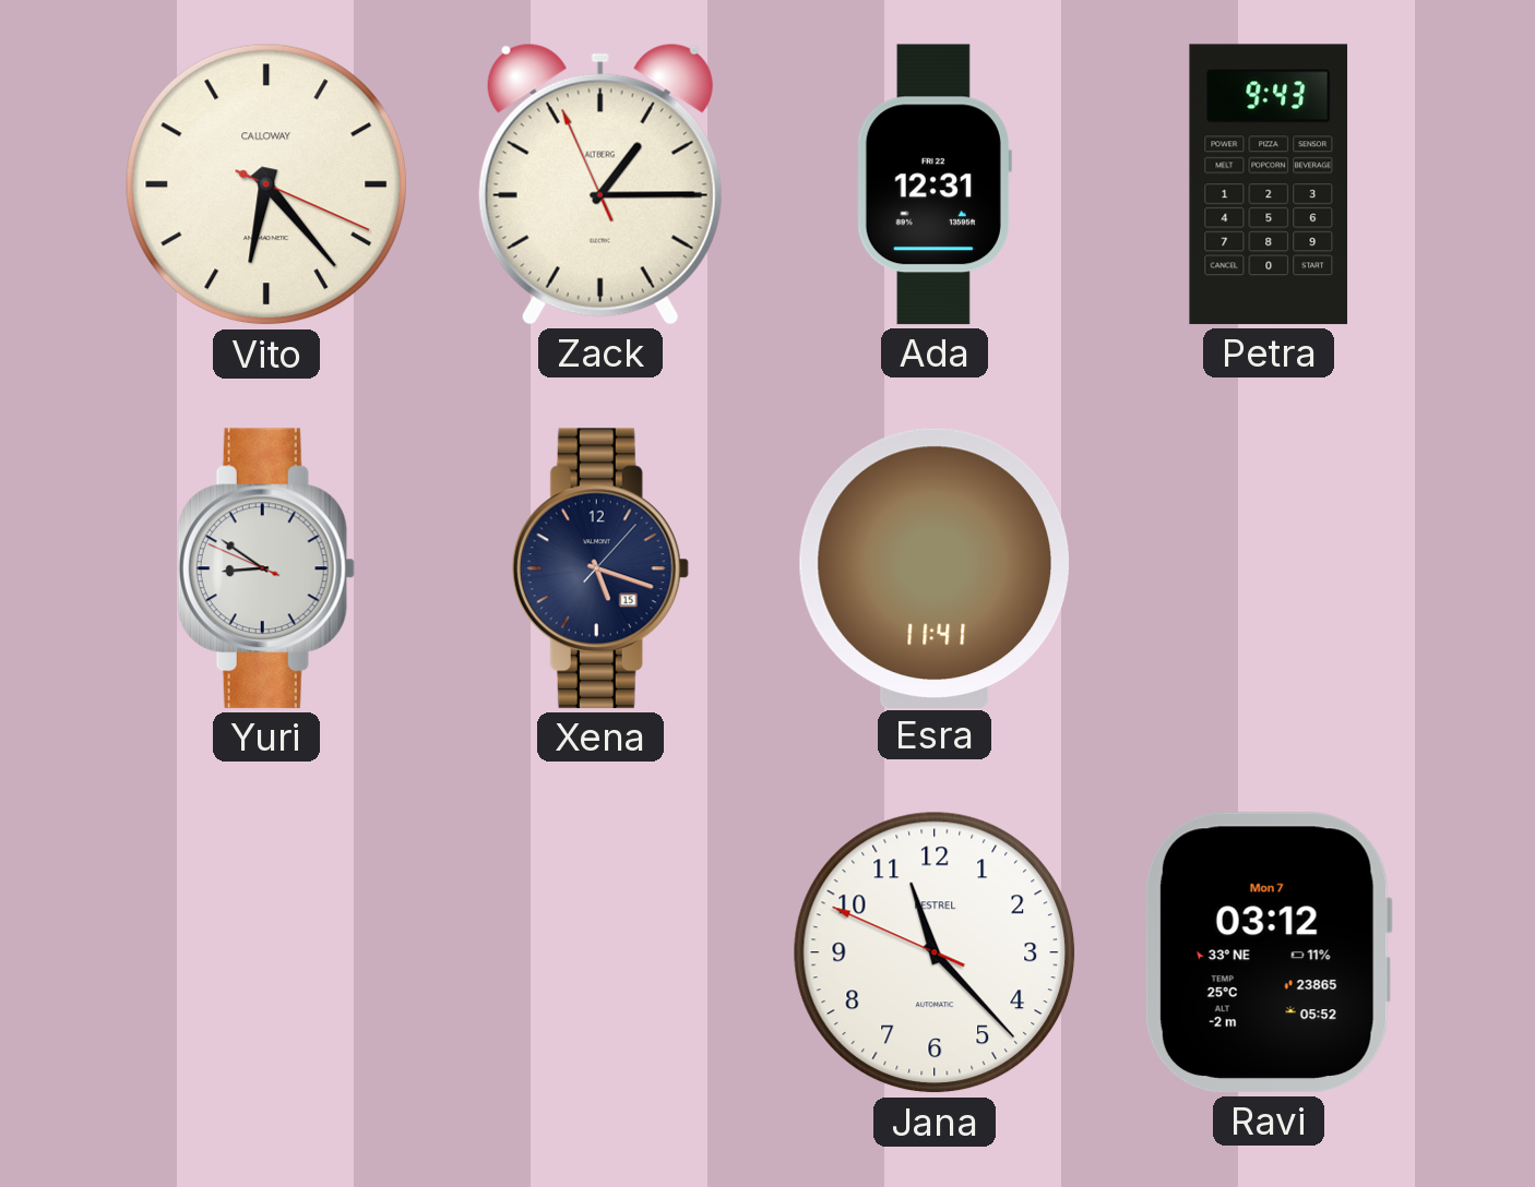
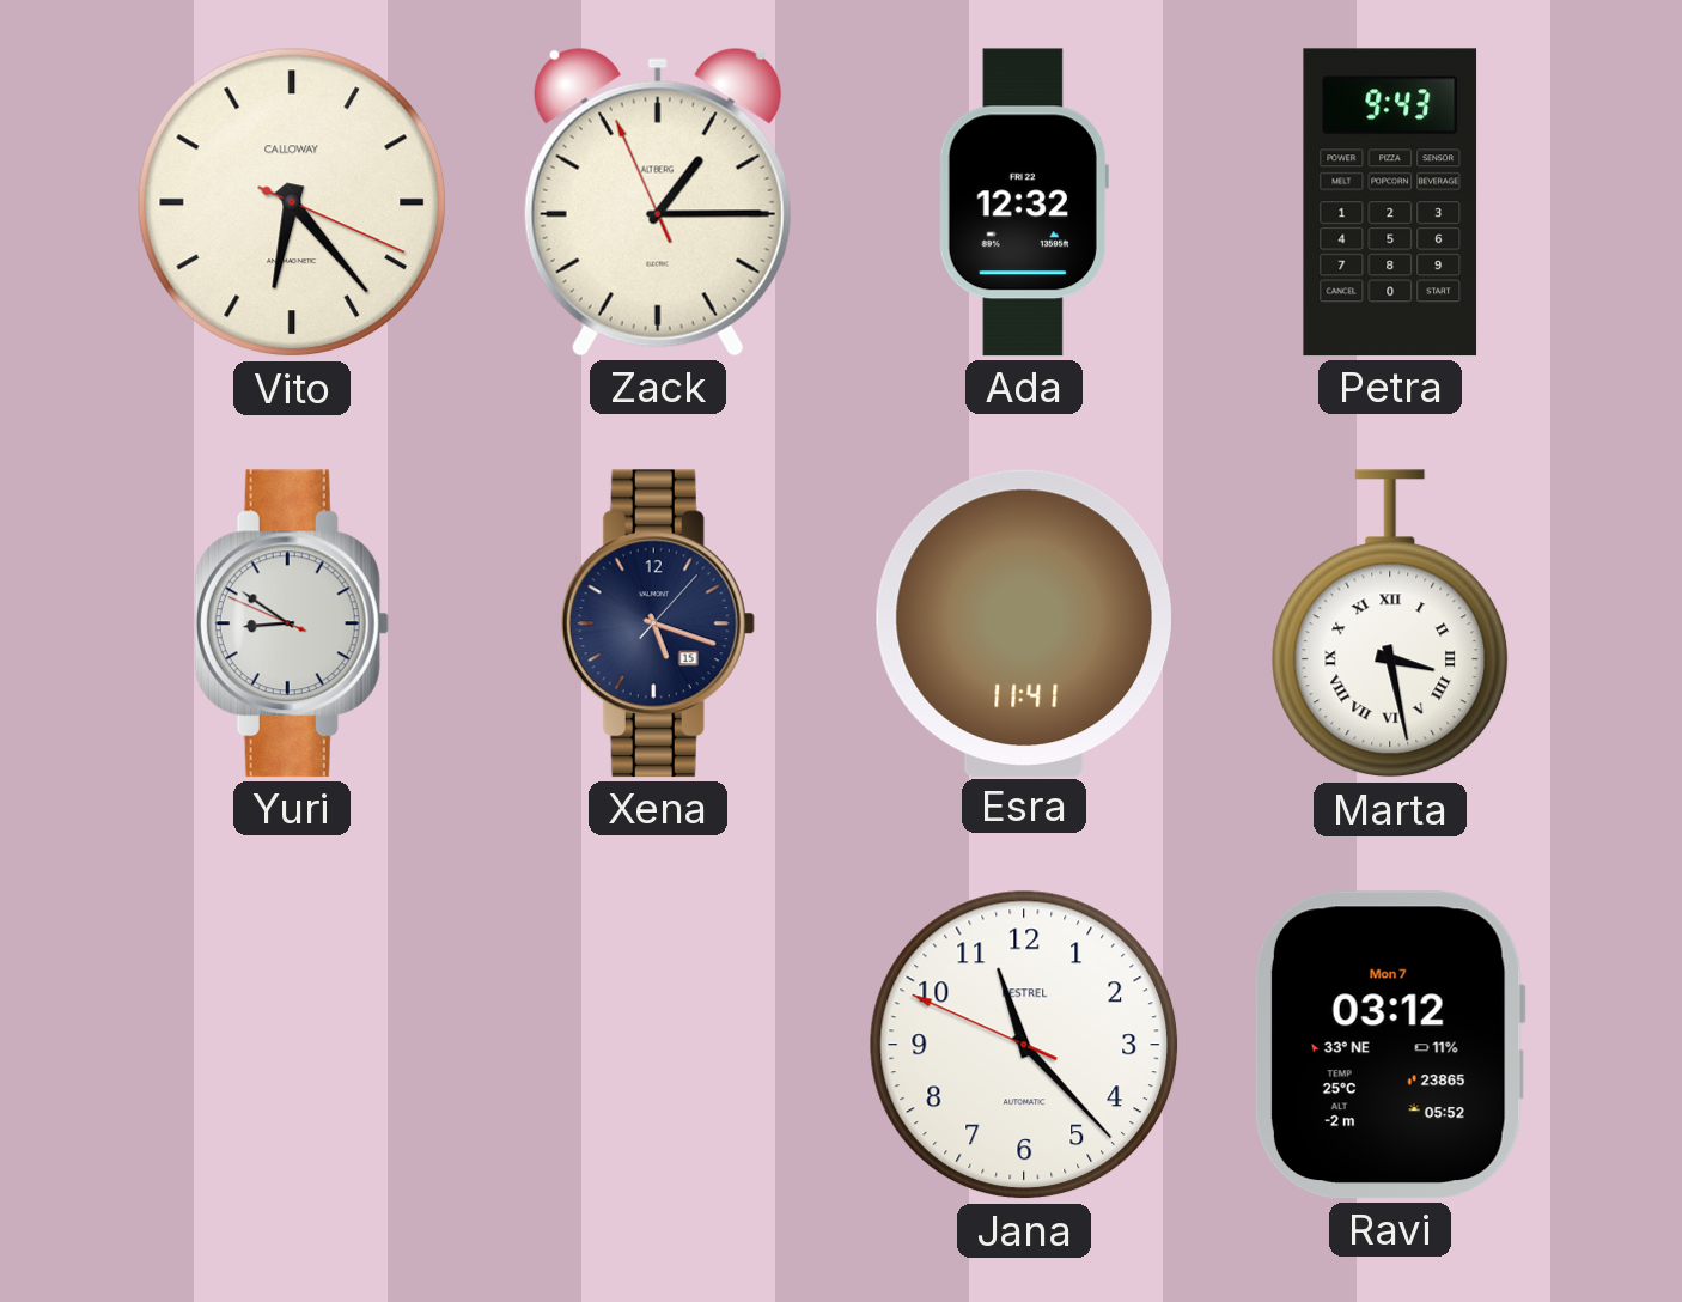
Ada: 12:31 -> 12:32 (1024, 202)
Marta: none -> 3:28 (1390, 625)
